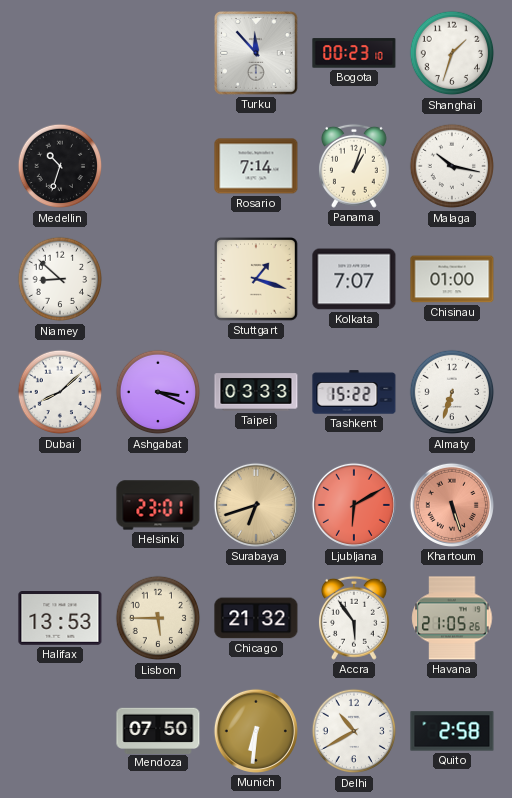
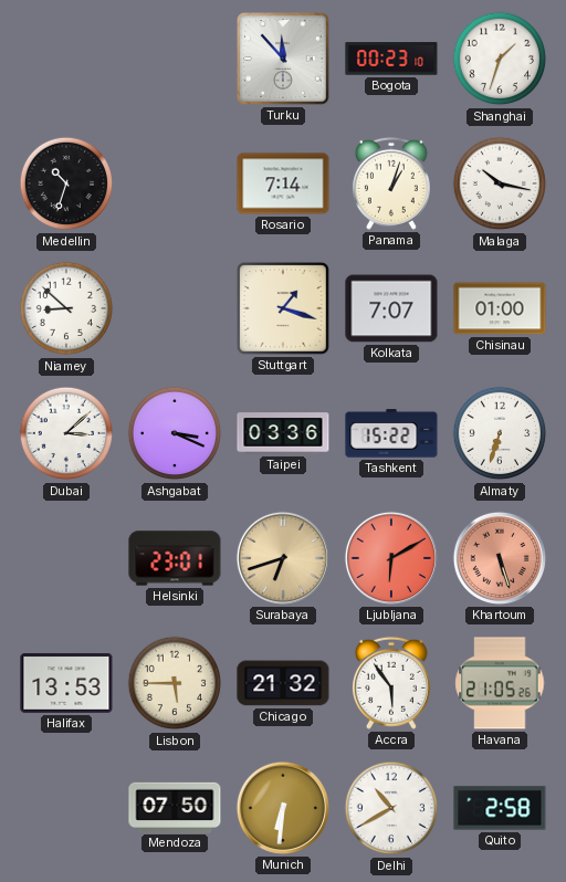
Dubai: 8:08 -> 3:08 (66, 433)
Taipei: 03:33 -> 03:36 (283, 433)
